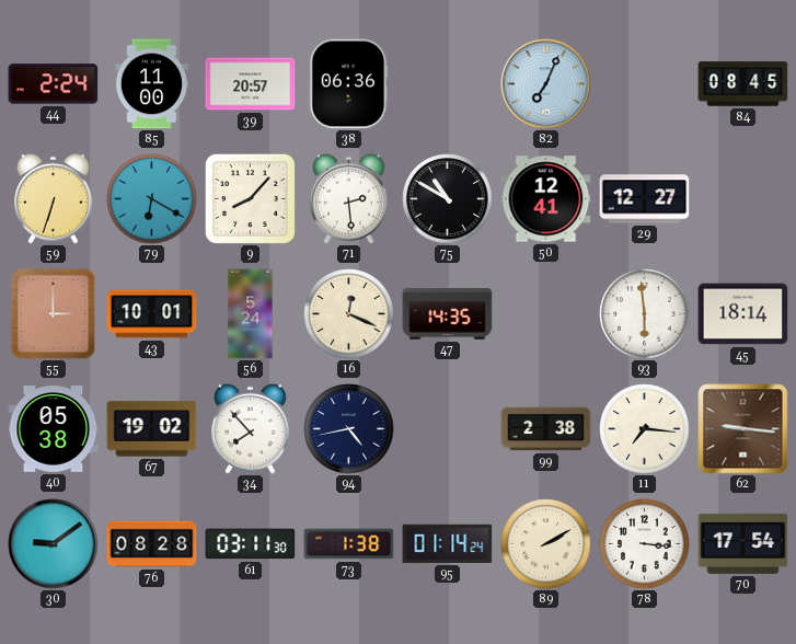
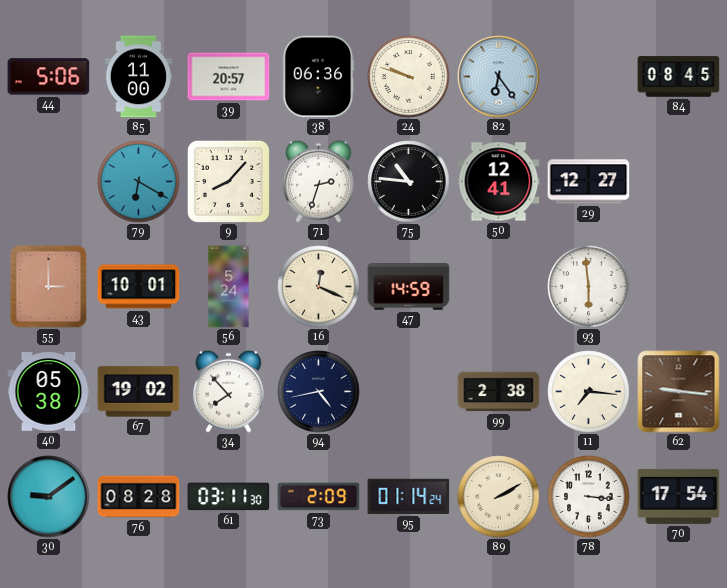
44: 2:24 -> 5:06 (49, 77)
24: none -> 9:48 (409, 77)
82: 7:04 -> 6:24 (499, 77)
59: 6:33 -> none (53, 198)
71: 2:29 -> 2:33 (318, 181)
75: 10:50 -> 10:46 (409, 182)
47: 14:35 -> 14:59 (409, 287)
45: 18:14 -> none (743, 314)
73: 1:38 -> 2:09 (319, 497)
